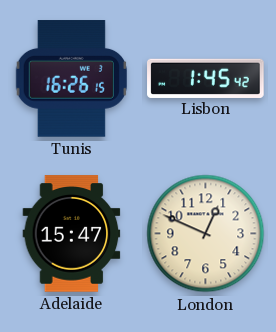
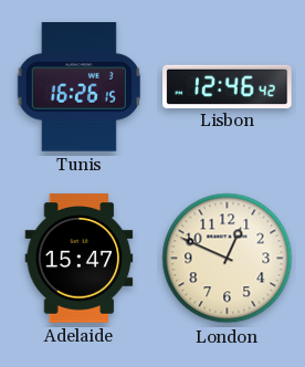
Lisbon: 1:45 -> 12:46 (228, 86)
